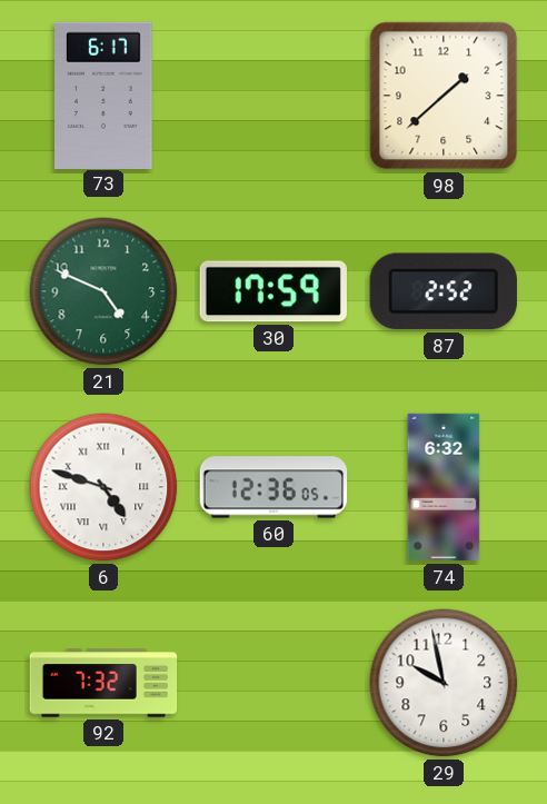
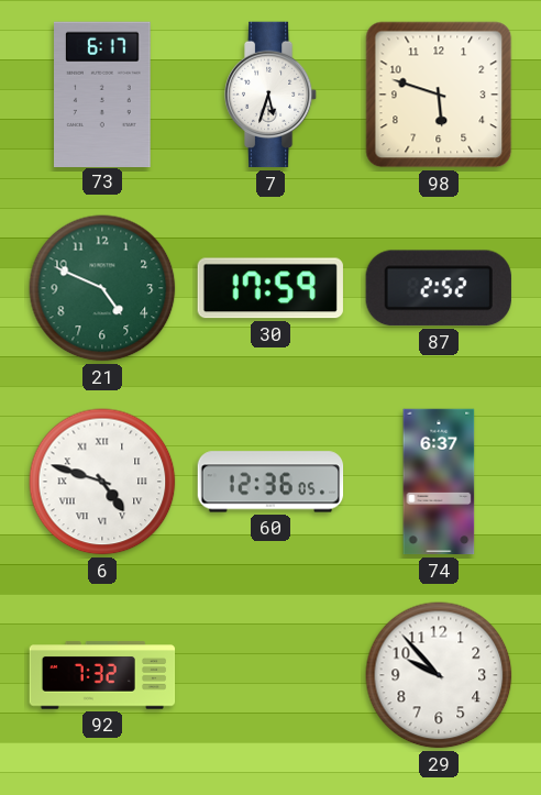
7: none -> 5:33 (270, 95)
98: 1:38 -> 5:48 (439, 95)
74: 6:32 -> 6:37 (439, 482)
29: 9:58 -> 9:53 (439, 675)
